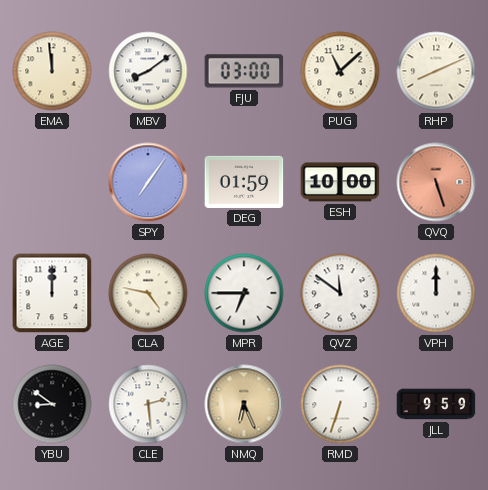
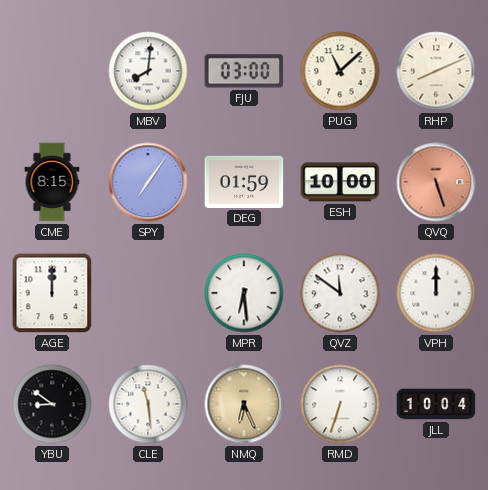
EMA: 11:59 -> none (52, 71)
MBV: 8:09 -> 8:01 (148, 71)
CME: none -> 8:15 (52, 182)
CLA: 4:47 -> none (148, 293)
MPR: 6:45 -> 6:29 (244, 293)
CLE: 2:29 -> 11:29 (148, 404)
JLL: 9:59 -> 10:04 (436, 404)
